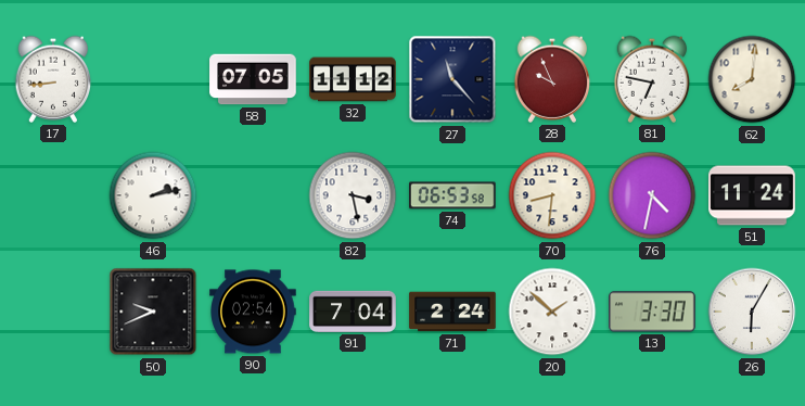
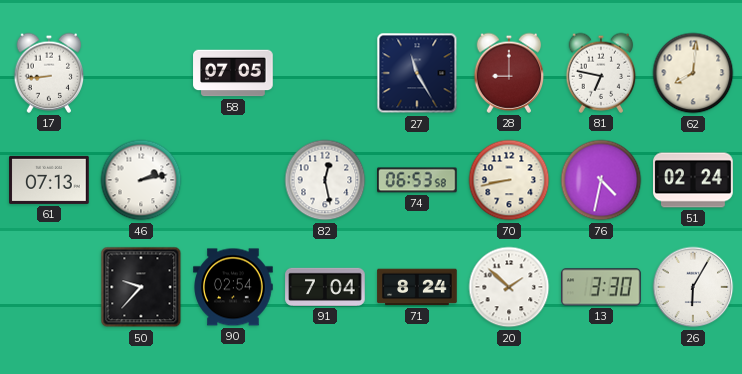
32: 11:12 -> none (353, 79)
27: 11:23 -> 11:25 (417, 73)
28: 9:56 -> 9:00 (509, 73)
61: none -> 07:13 (49, 180)
82: 3:28 -> 12:28 (325, 180)
70: 8:31 -> 8:43 (509, 180)
51: 11:24 -> 02:24 (693, 180)
50: 9:41 -> 9:37 (141, 287)
71: 2:24 -> 8:24 (417, 287)
